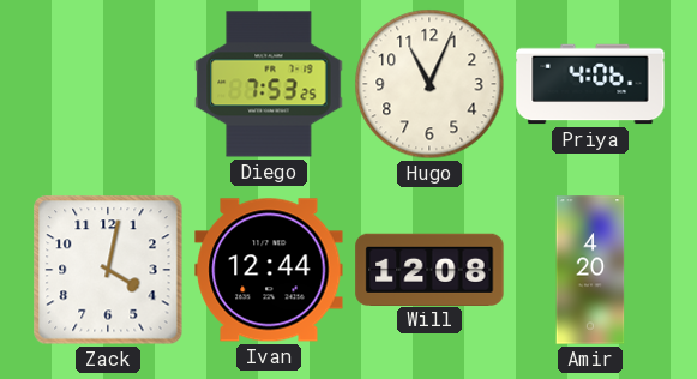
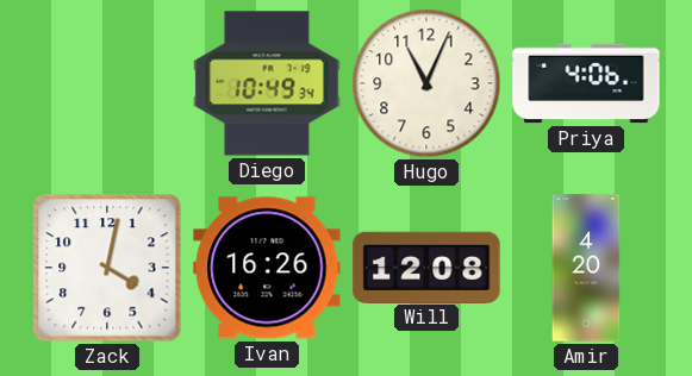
Diego: 7:53 -> 10:49 (267, 83)
Ivan: 12:44 -> 16:26 (267, 268)
